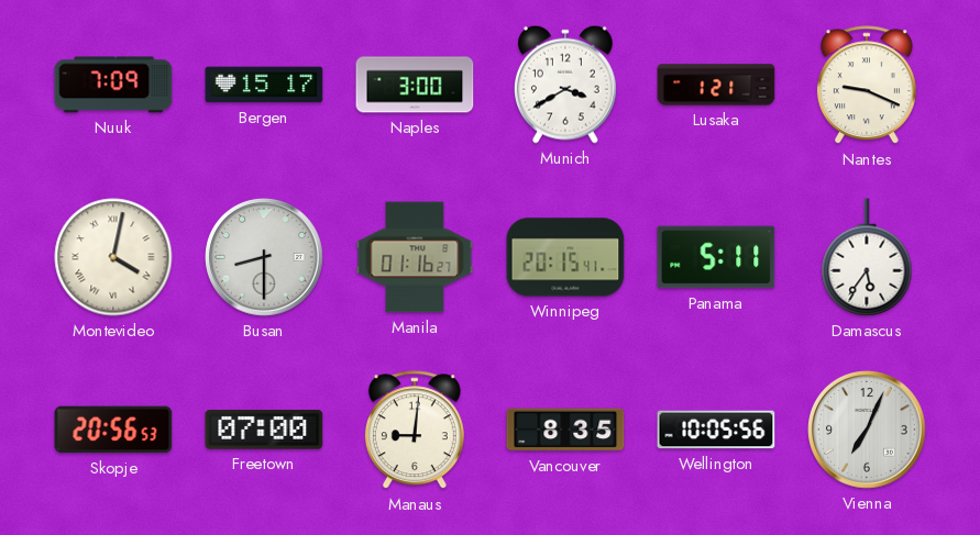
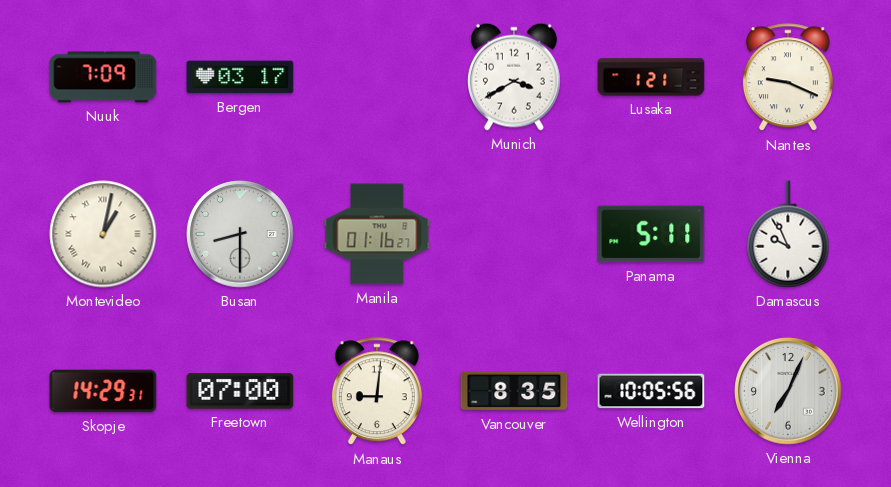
Bergen: 15:17 -> 03:17 (240, 77)
Naples: 3:00 -> none (415, 85)
Montevideo: 4:02 -> 1:02 (103, 234)
Winnipeg: 20:15 -> none (565, 257)
Damascus: 5:36 -> 9:56 (788, 234)
Skopje: 20:56 -> 14:29 (103, 391)
